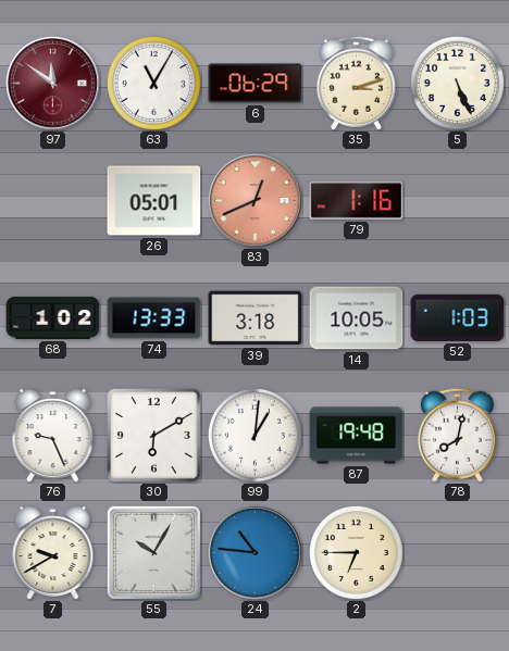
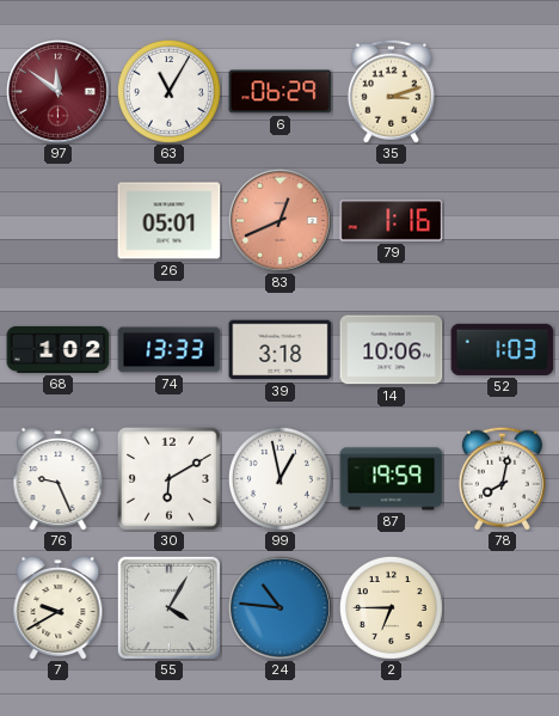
5: 5:26 -> none (457, 83)
14: 10:05 -> 10:06 (392, 350)
99: 1:01 -> 12:58 (279, 478)
87: 19:48 -> 19:59 (392, 479)
55: 10:05 -> 4:05 (168, 607)
